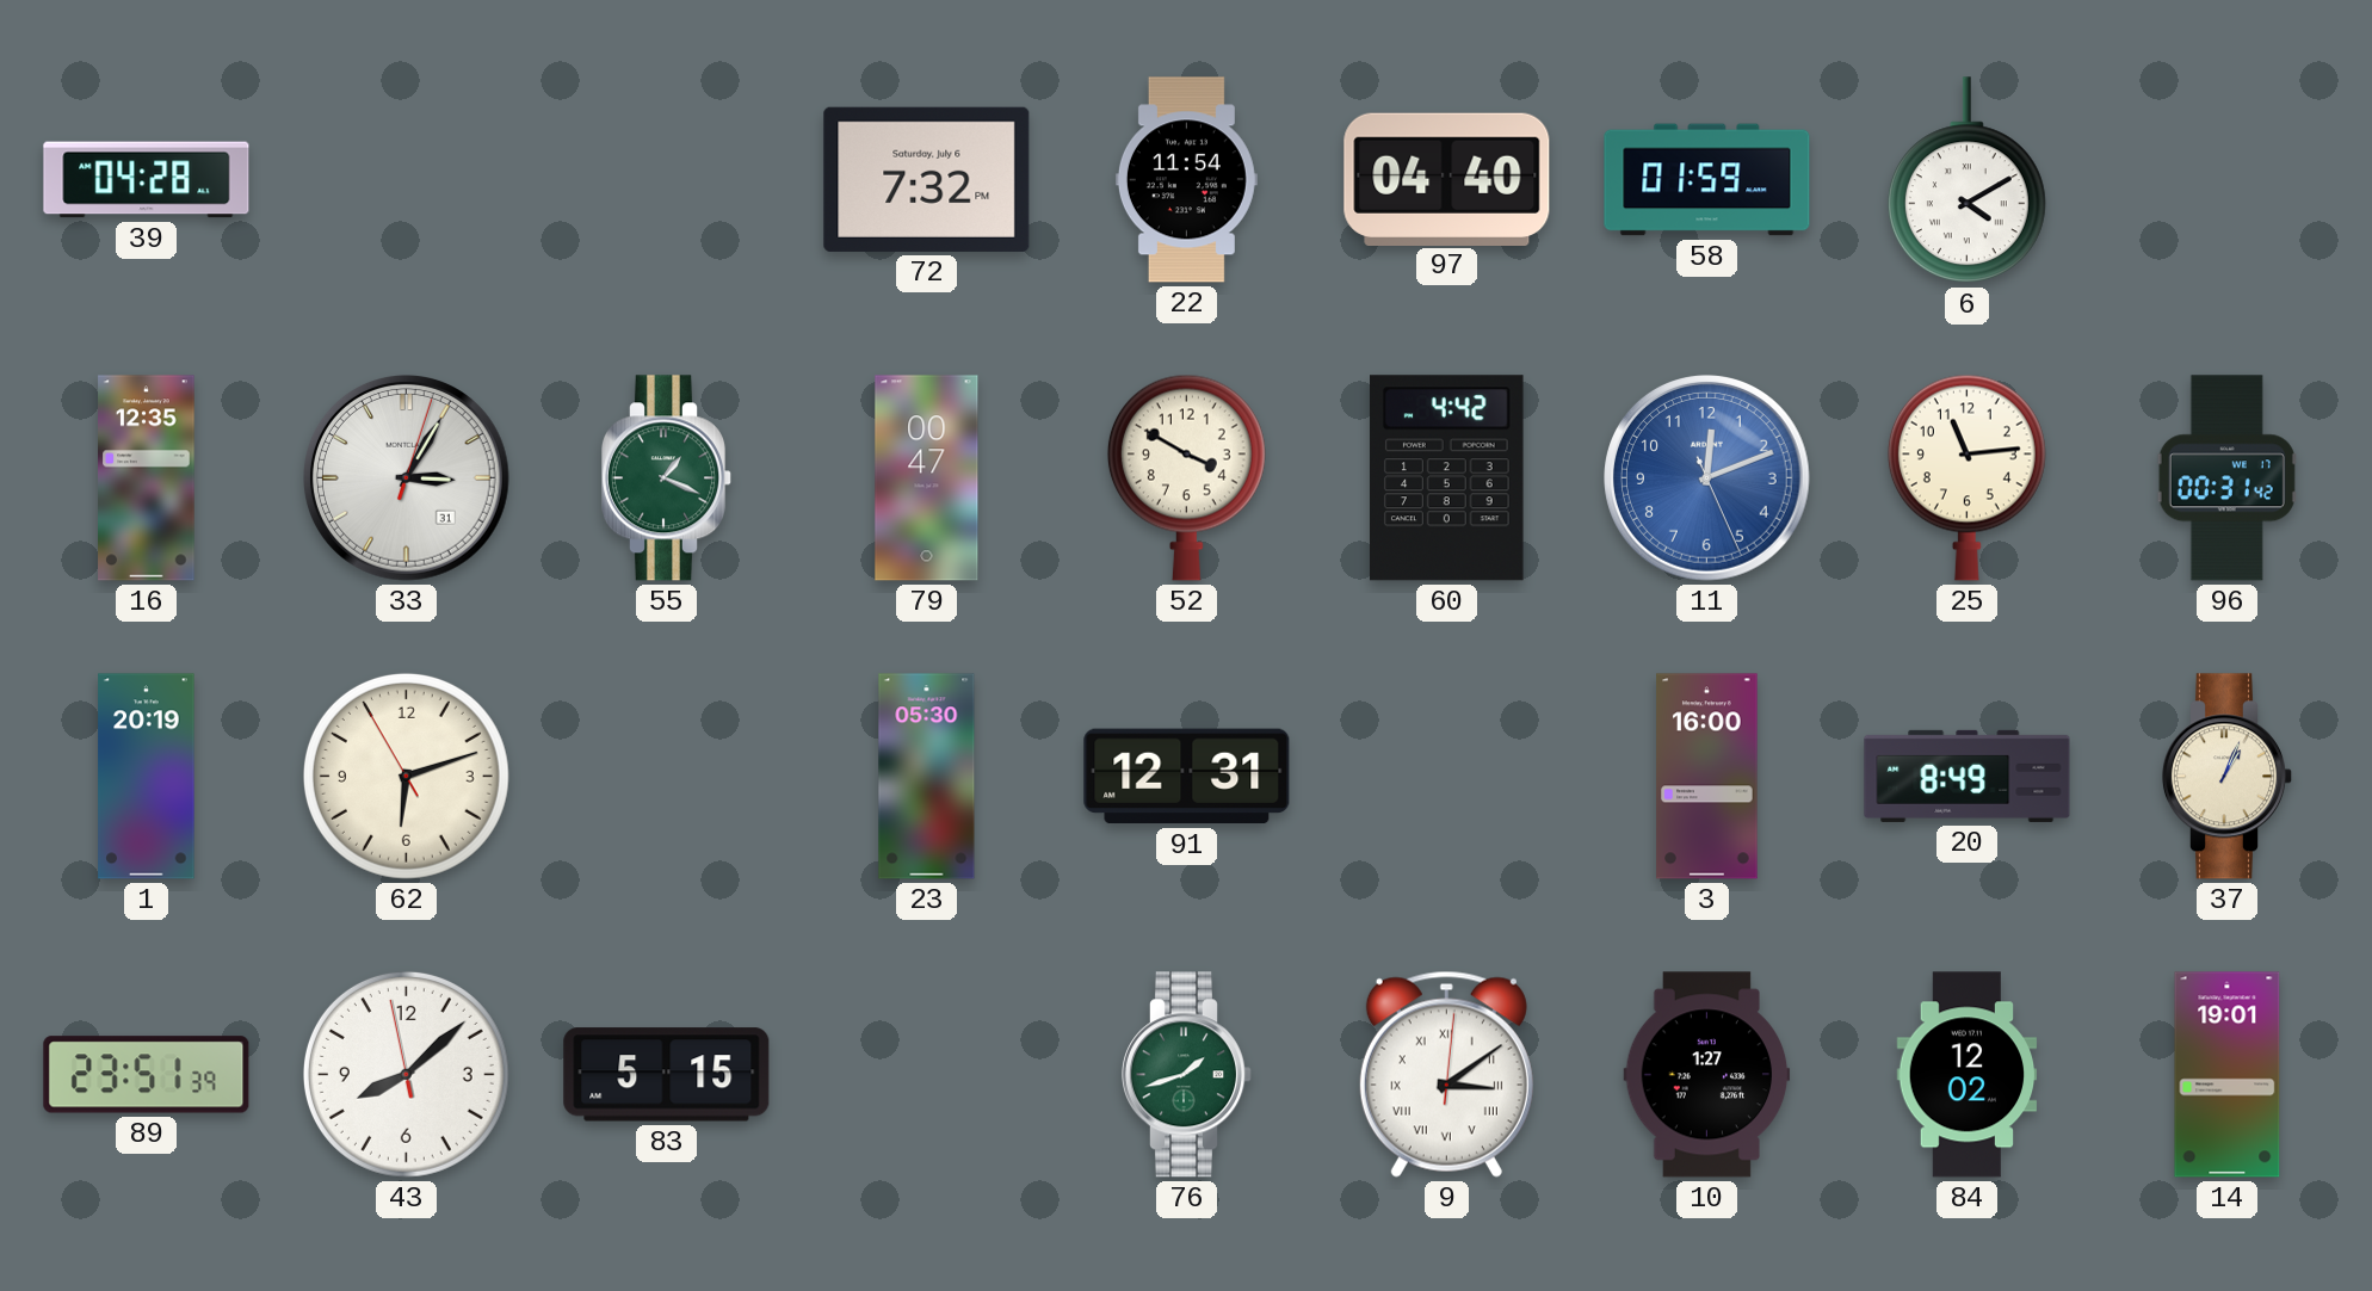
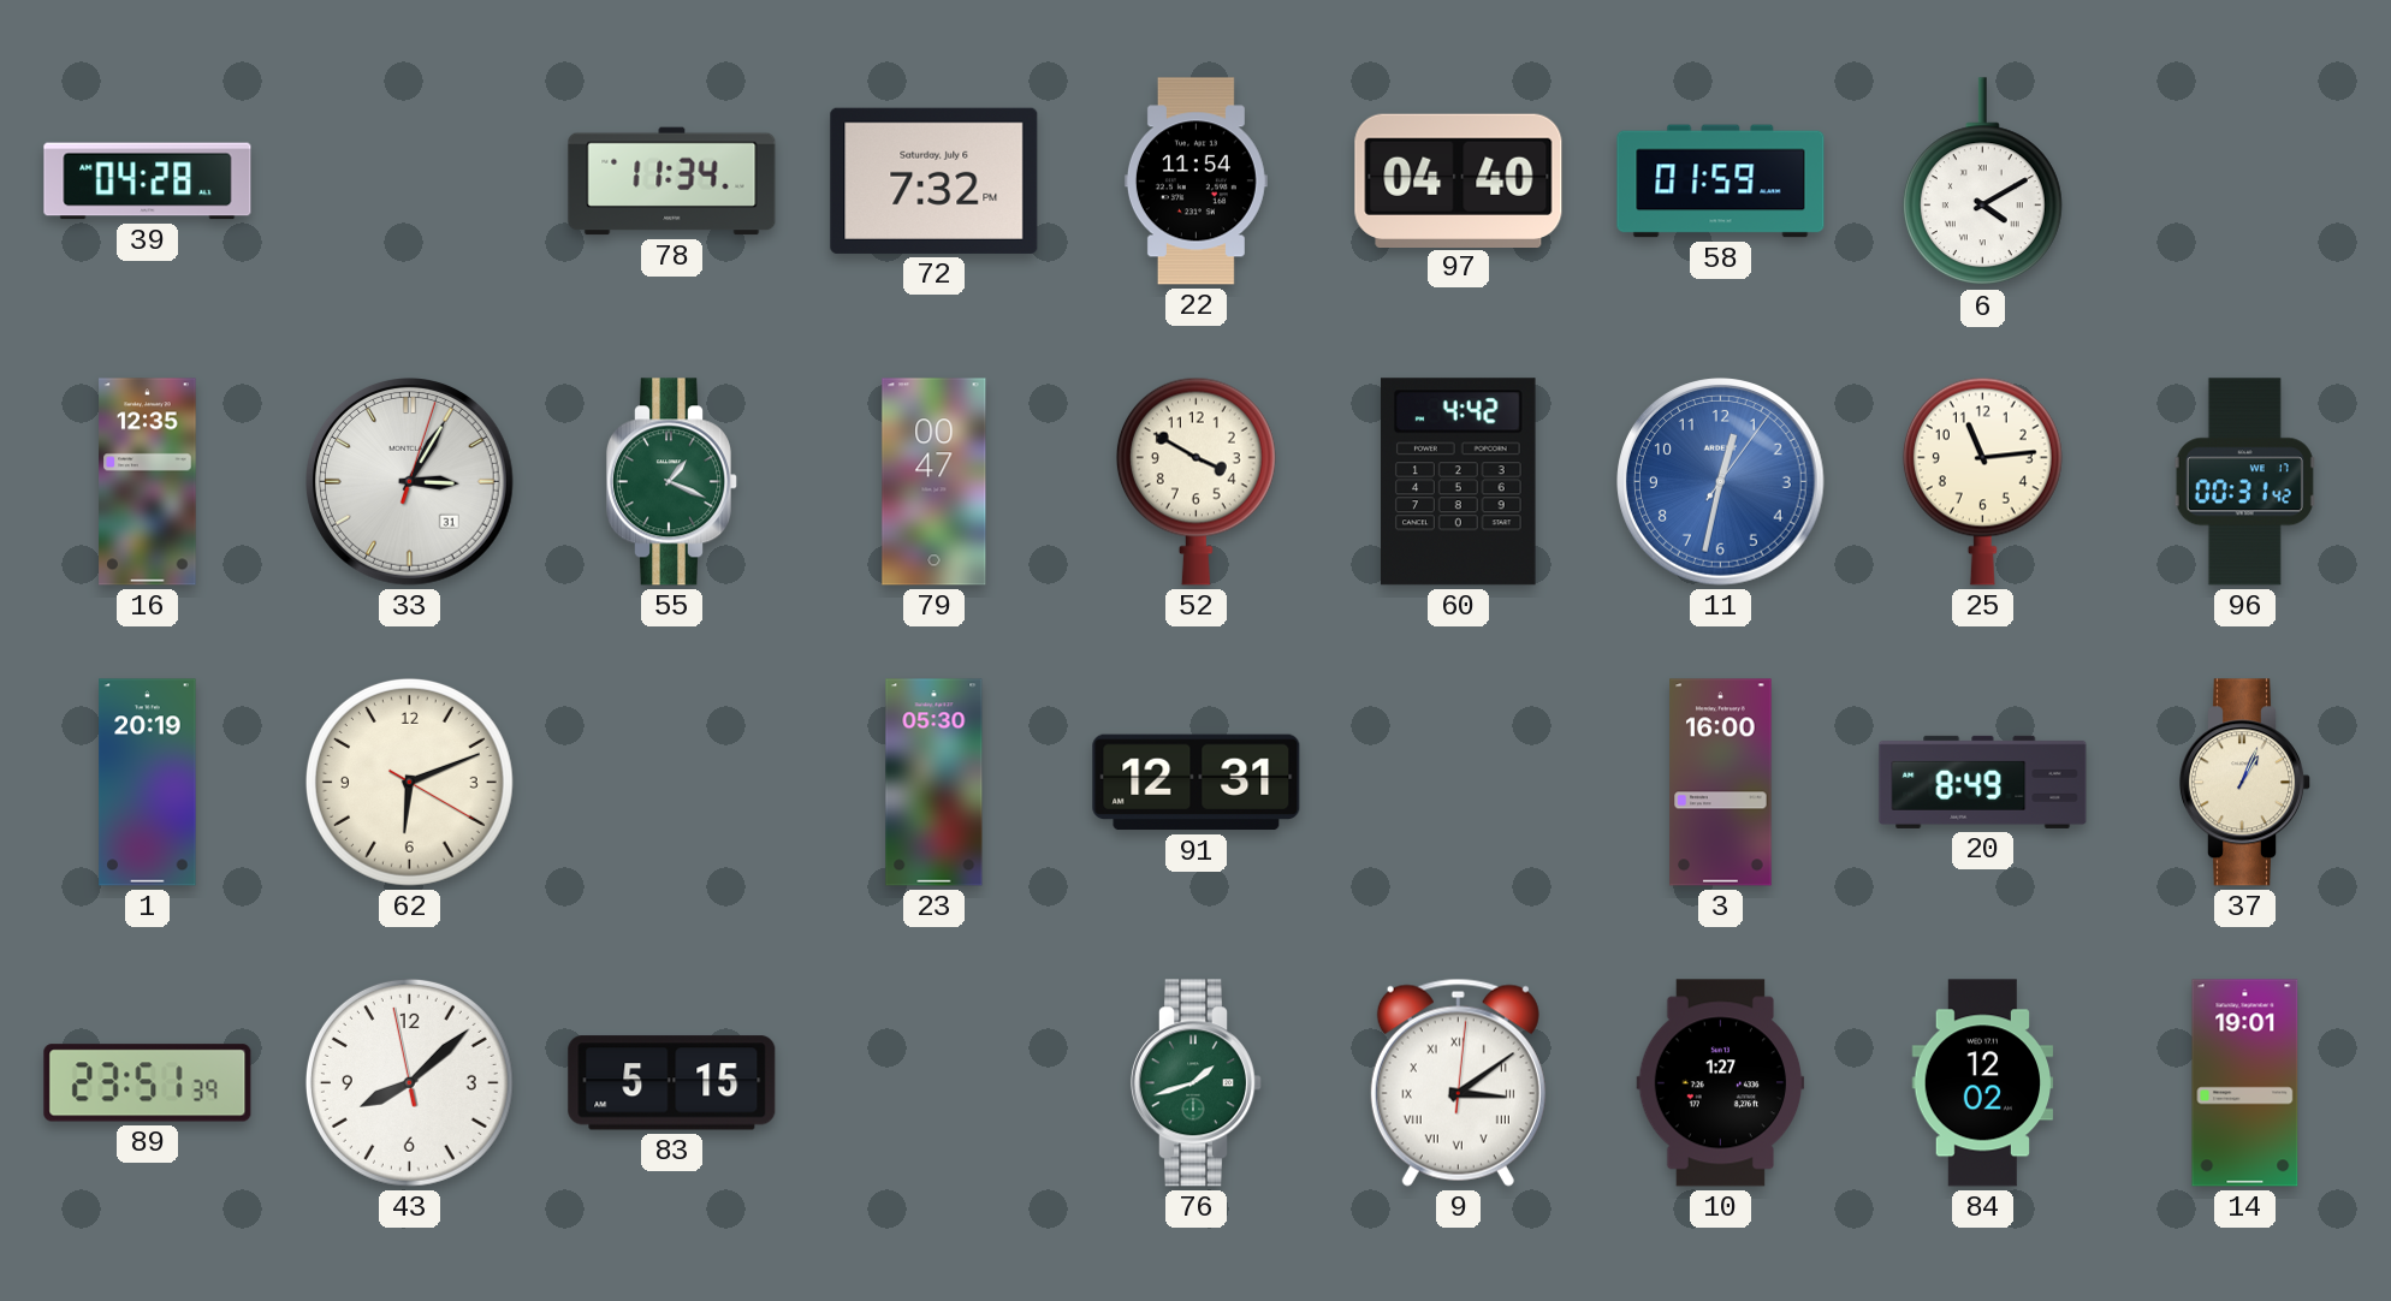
78: none -> 11:34 (672, 182)
11: 12:11 -> 12:32 (1721, 482)
62: 6:11:55 -> 6:11:20 (409, 782)
